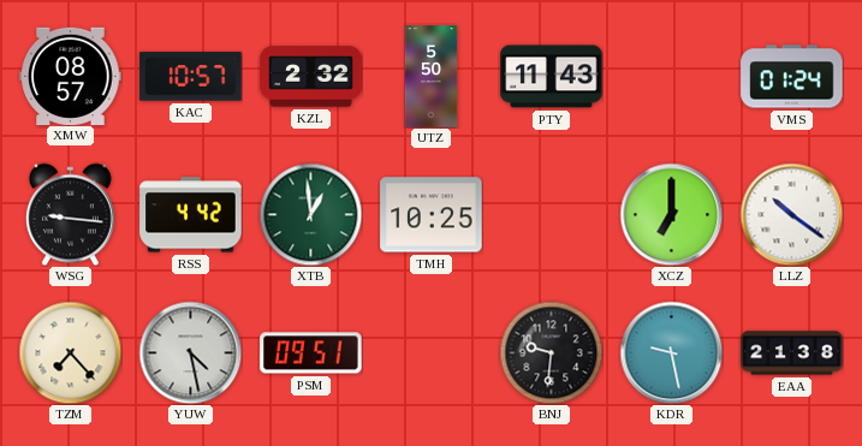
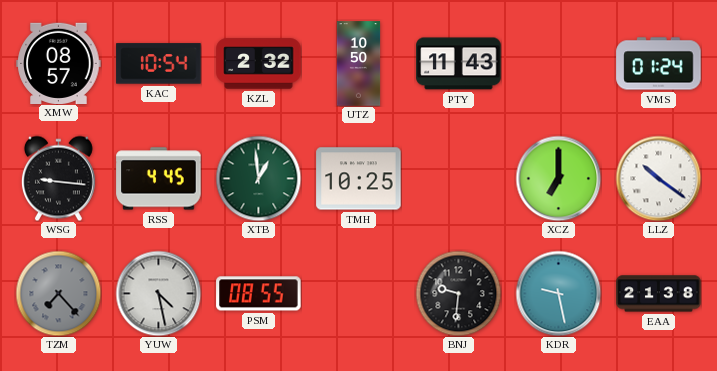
KAC: 10:57 -> 10:54 (159, 64)
UTZ: 5:50 -> 10:50 (359, 64)
RSS: 4:42 -> 4:45 (159, 179)
TZM dial: cream -> grey (58, 293)
PSM: 09:51 -> 08:55 (259, 294)
